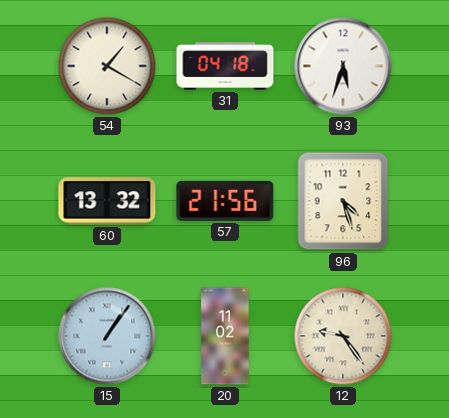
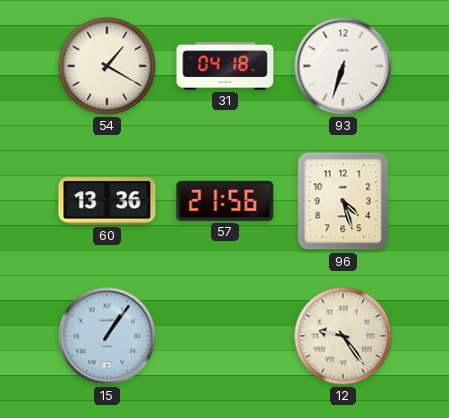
93: 5:33 -> 6:33 (343, 66)
60: 13:32 -> 13:36 (107, 201)
20: 11:02 -> none (225, 336)
